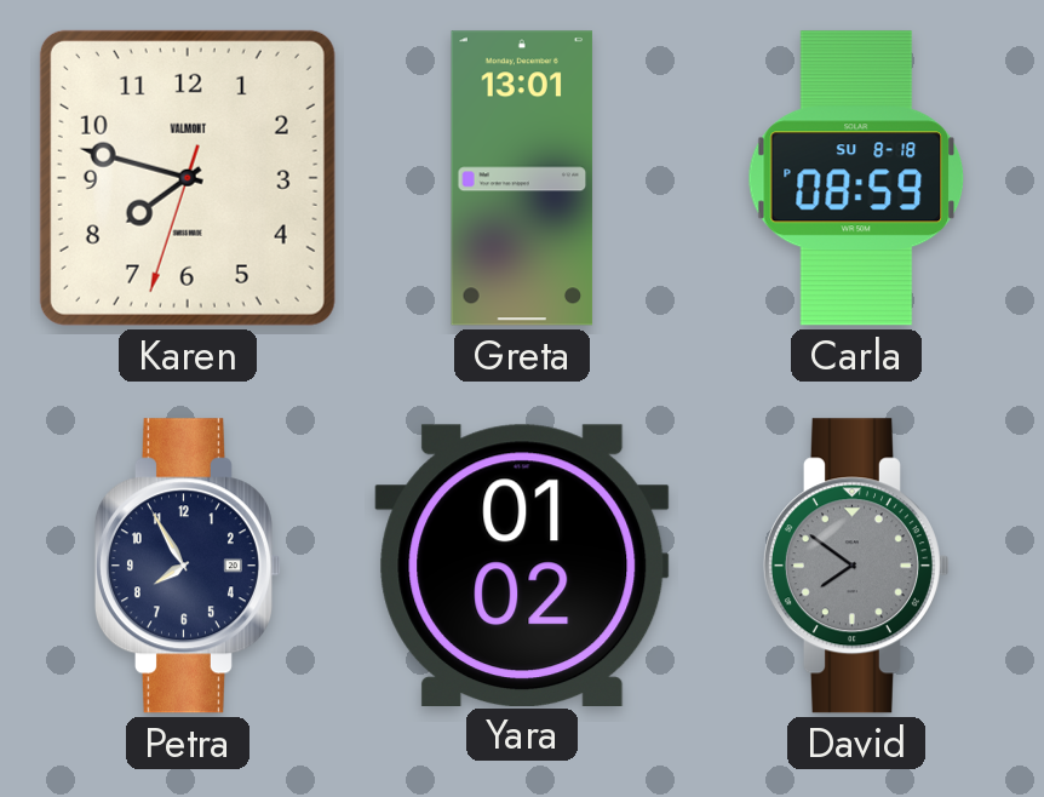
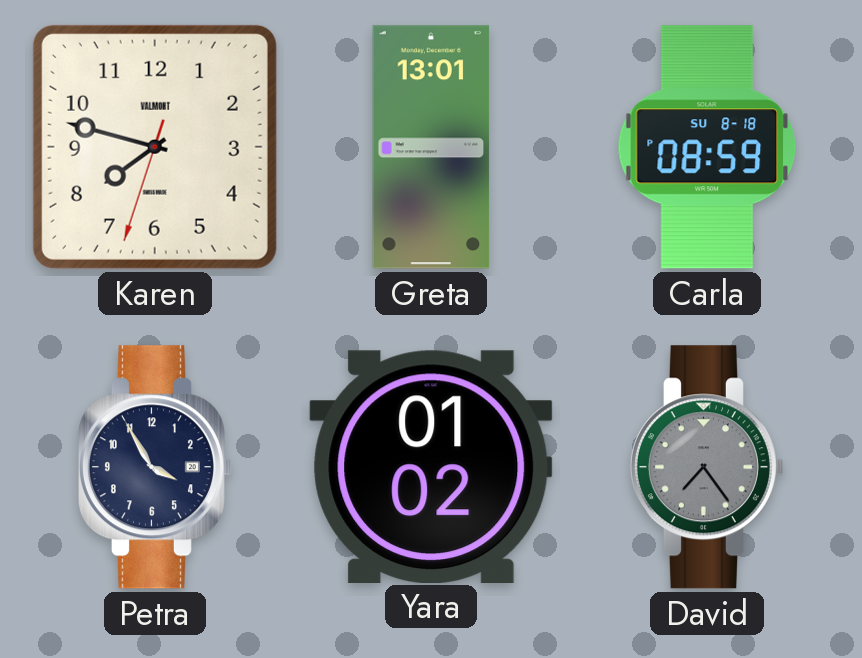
Petra: 7:55 -> 3:55 (155, 467)
David: 7:51 -> 7:24 (707, 467)
